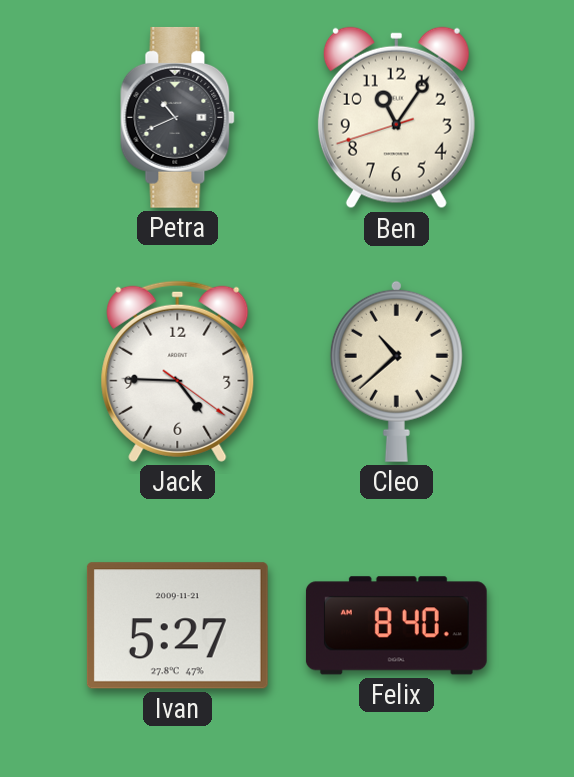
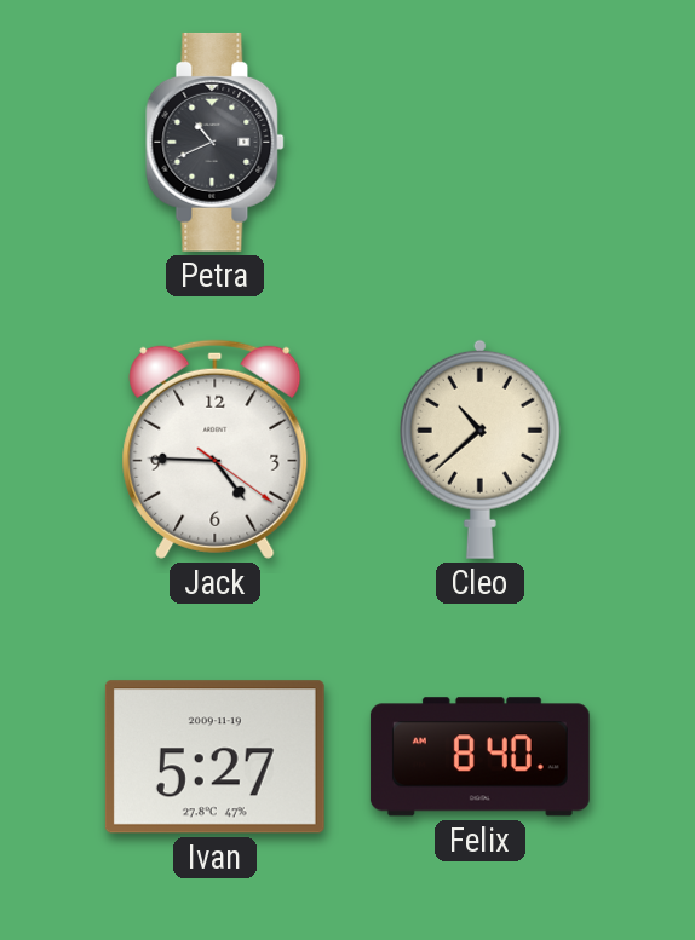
Ben: 11:05 -> none (396, 118)
Ivan date: 2009-11-21 -> 2009-11-19 (214, 757)
